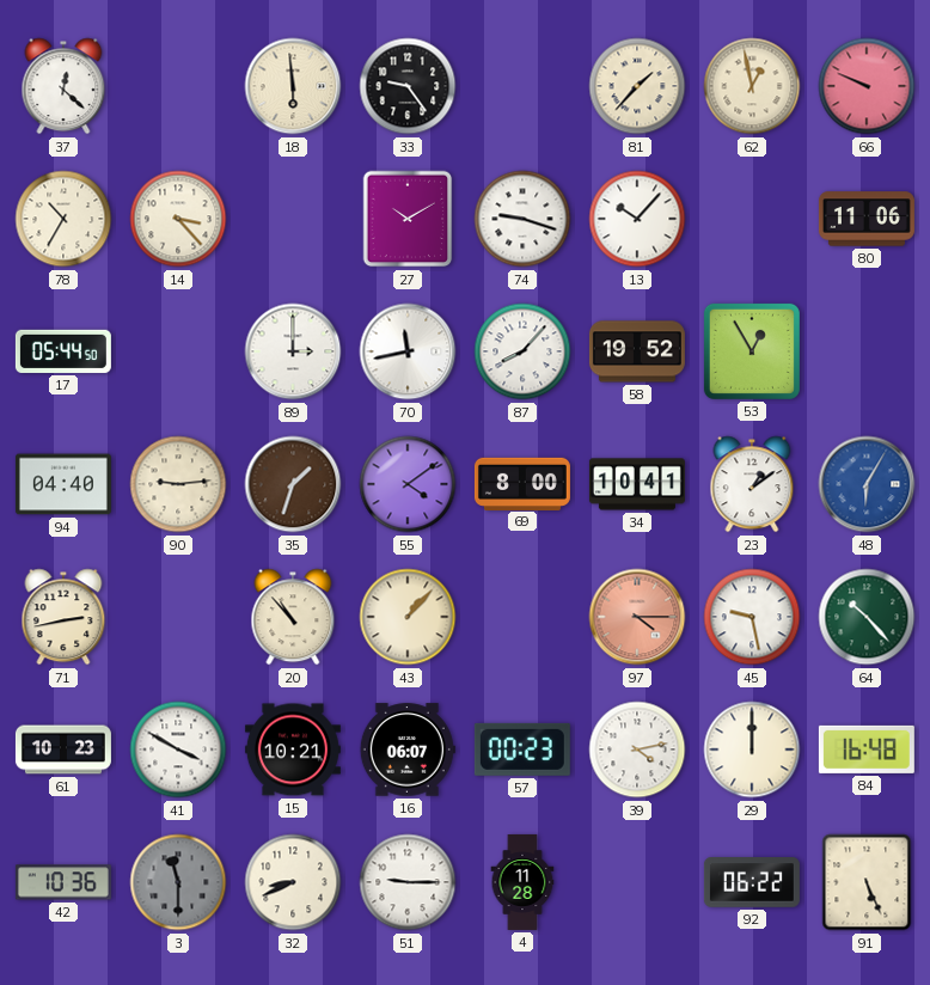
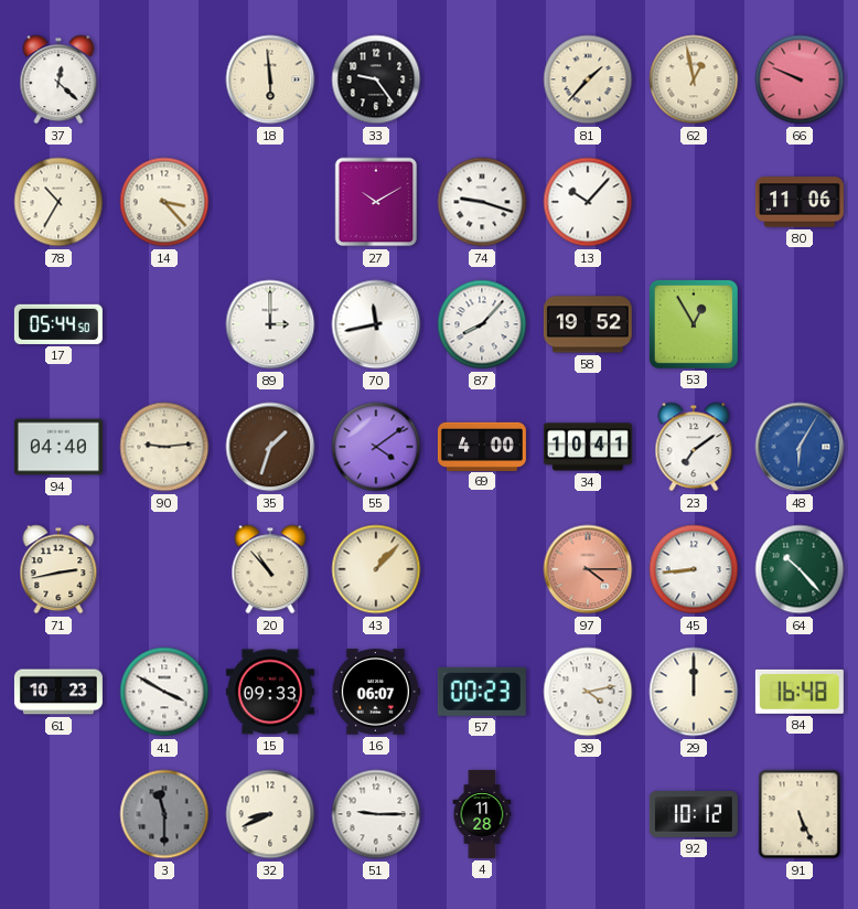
69: 8:00 -> 4:00 (482, 446)
23: 1:09 -> 7:09 (694, 447)
45: 9:28 -> 8:44 (694, 569)
15: 10:21 -> 09:33 (270, 692)
42: 10:36 -> none (63, 882)
92: 06:22 -> 10:12 (694, 814)
